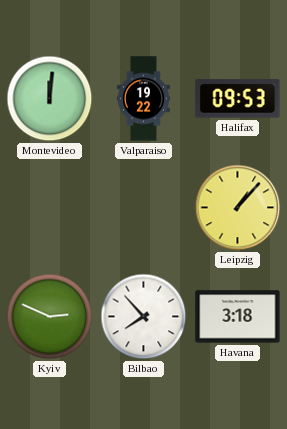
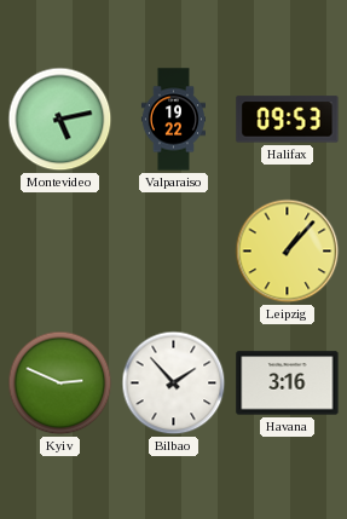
Montevideo: 12:01 -> 5:13 (60, 120)
Bilbao: 7:53 -> 1:53 (174, 384)
Havana: 3:18 -> 3:16 (288, 384)
